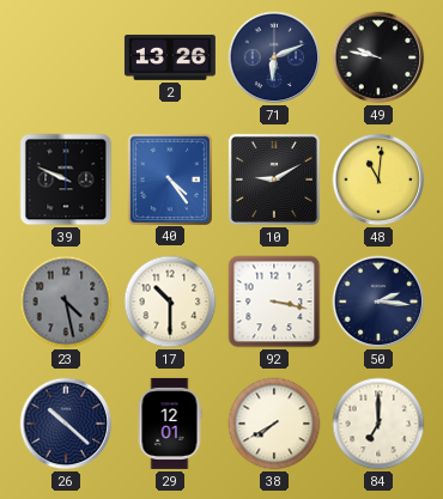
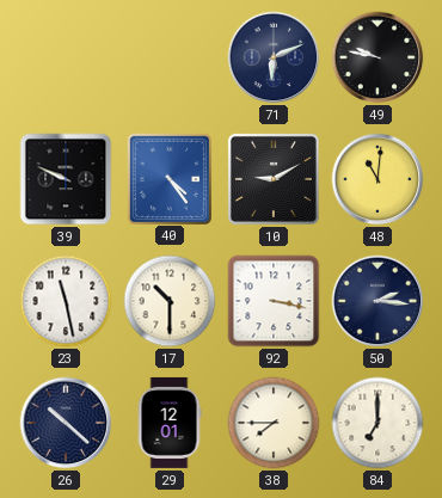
2: 13:26 -> none (170, 57)
23: 4:28 -> 11:28 (66, 301)
23 dial: grey -> white (66, 301)
38: 7:40 -> 7:45 (274, 423)
